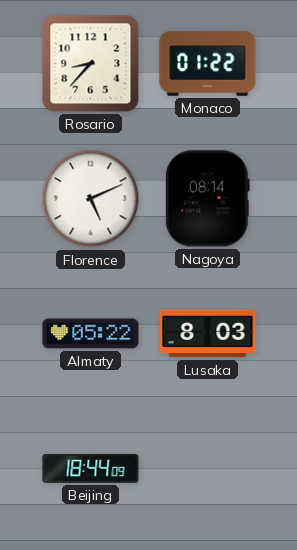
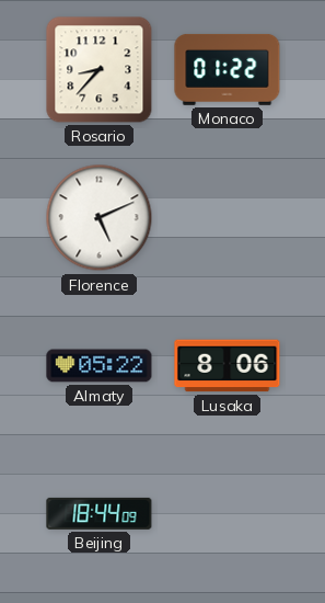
Nagoya: 08:14 -> none (207, 199)
Lusaka: 8:03 -> 8:06 (228, 366)
